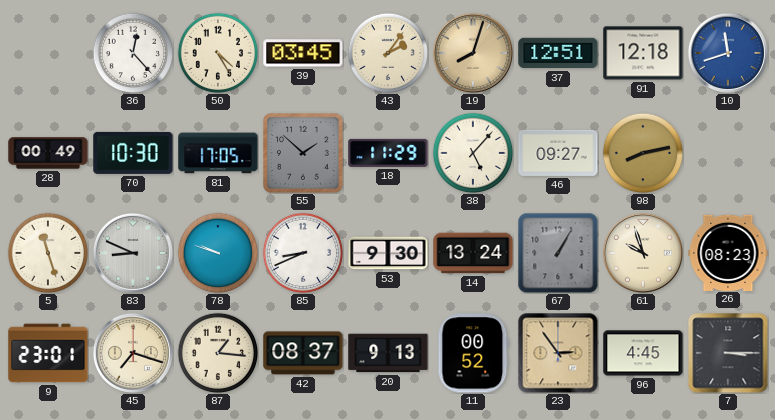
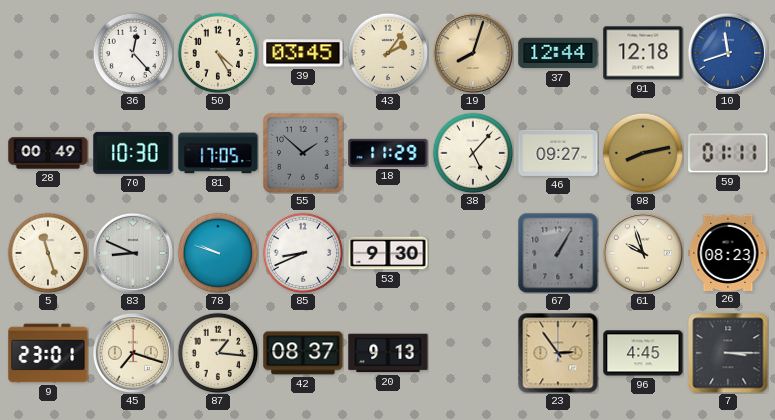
37: 12:51 -> 12:44 (558, 53)
59: none -> 01:11 (728, 153)
14: 13:24 -> none (473, 253)
11: 00:52 -> none (473, 353)
